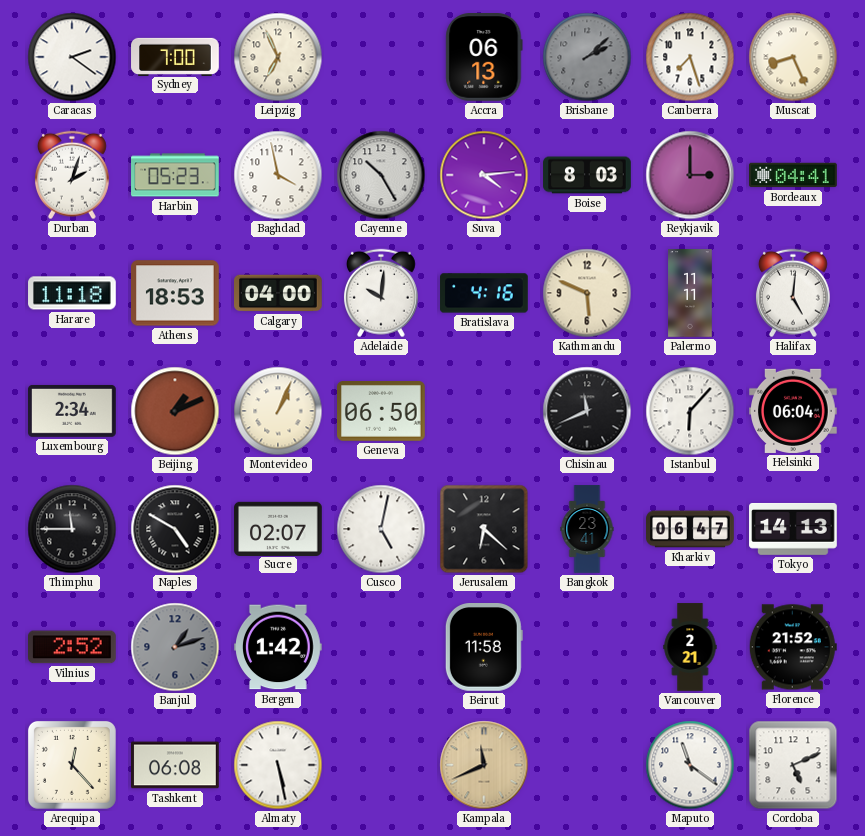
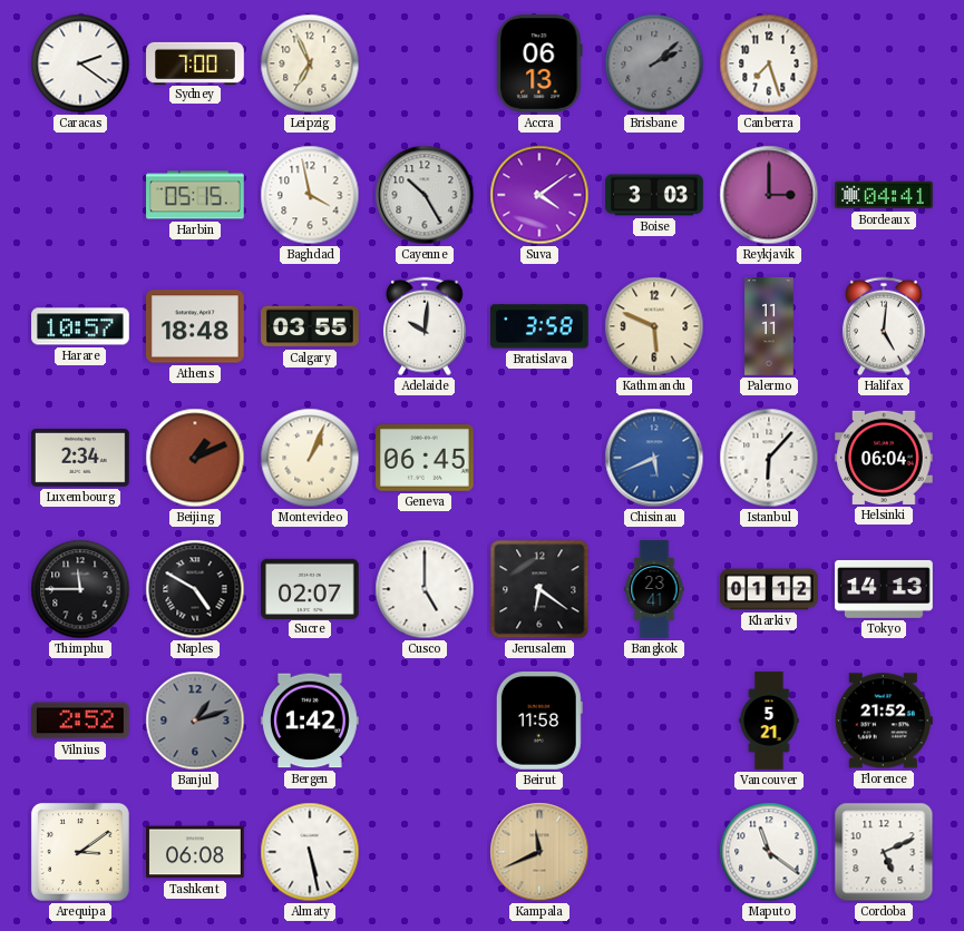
Muscat: 8:26 -> none (793, 57)
Durban: 2:03 -> none (72, 175)
Harbin: 05:23 -> 05:15 (195, 195)
Suva: 4:14 -> 4:09 (539, 195)
Boise: 8:03 -> 3:03 (654, 195)
Harare: 11:18 -> 10:57 (80, 326)
Athens: 18:53 -> 18:48 (196, 326)
Calgary: 04:00 -> 03:55 (310, 326)
Bratislava: 4:16 -> 3:58 (539, 326)
Geneva: 06:50 -> 06:45 (426, 459)
Chisinau: 11:41 -> 5:41 (654, 458)
Chisinau dial: black -> blue (654, 458)
Cusco: 5:02 -> 5:00 (425, 589)
Jerusalem: 6:22 -> 6:21 (539, 589)
Kharkiv: 06:47 -> 01:12 (769, 589)
Vancouver: 2:21 -> 5:21 (769, 721)
Arequipa: 12:23 -> 3:09 (80, 852)
